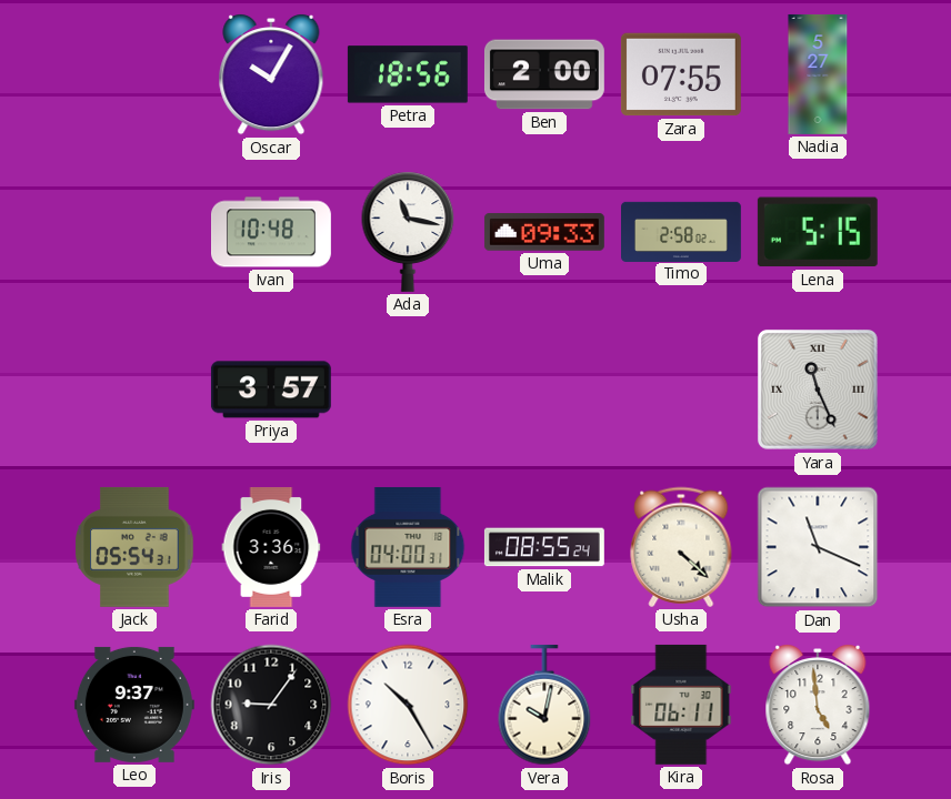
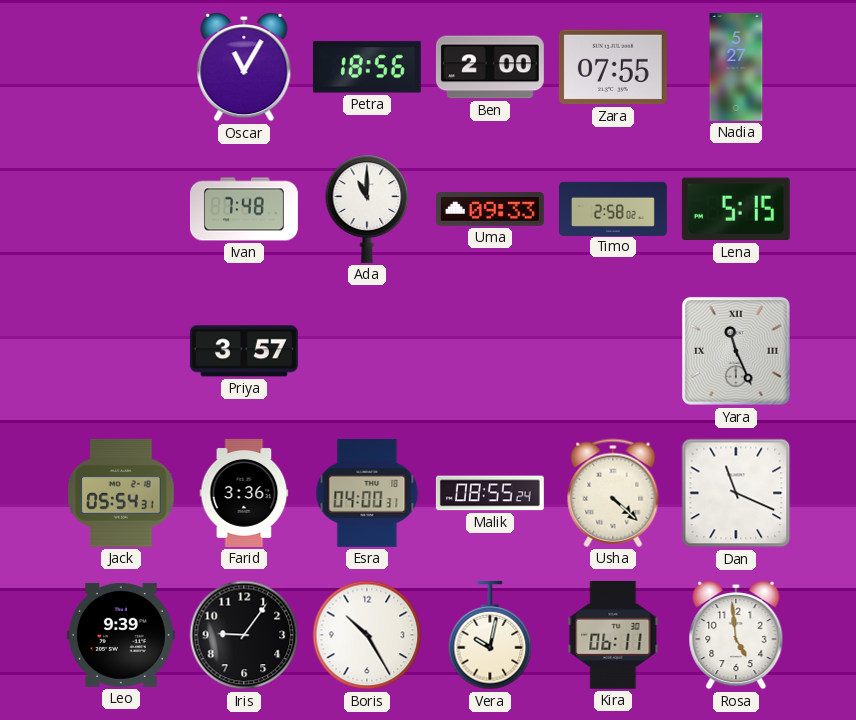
Oscar: 10:05 -> 11:05 (244, 68)
Ivan: 10:48 -> 7:48 (245, 209)
Ada: 11:17 -> 11:00 (367, 209)
Leo: 9:37 -> 9:39 (121, 635)
